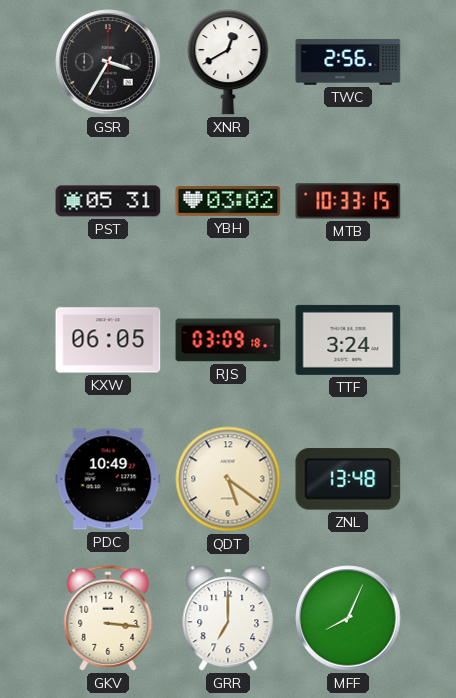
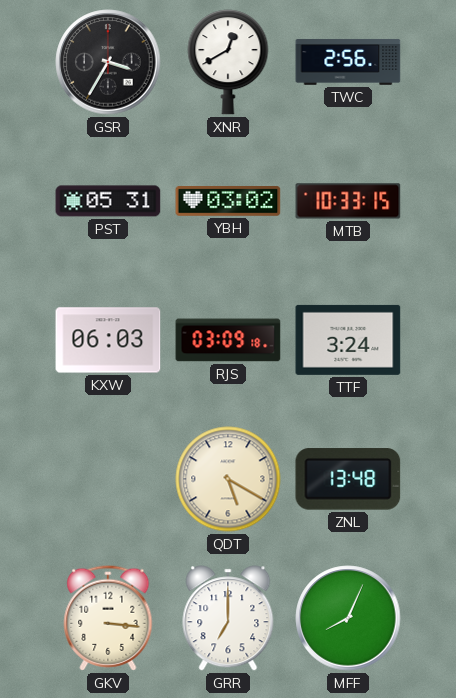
KXW: 06:05 -> 06:03 (108, 340)
PDC: 10:49 -> none (108, 479)
QDT: 5:21 -> 5:20 (228, 479)
